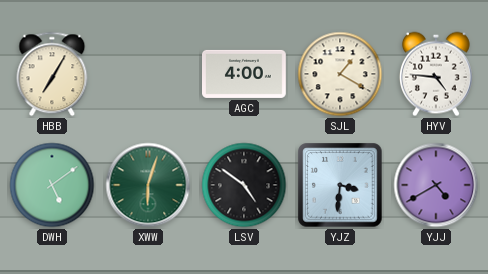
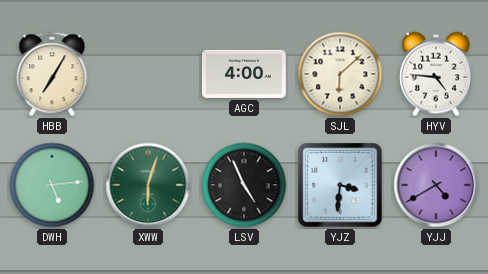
SJL: 1:20 -> 6:08 (340, 74)
DWH: 5:09 -> 5:14 (52, 185)
LSV: 4:51 -> 4:56 (244, 185)
